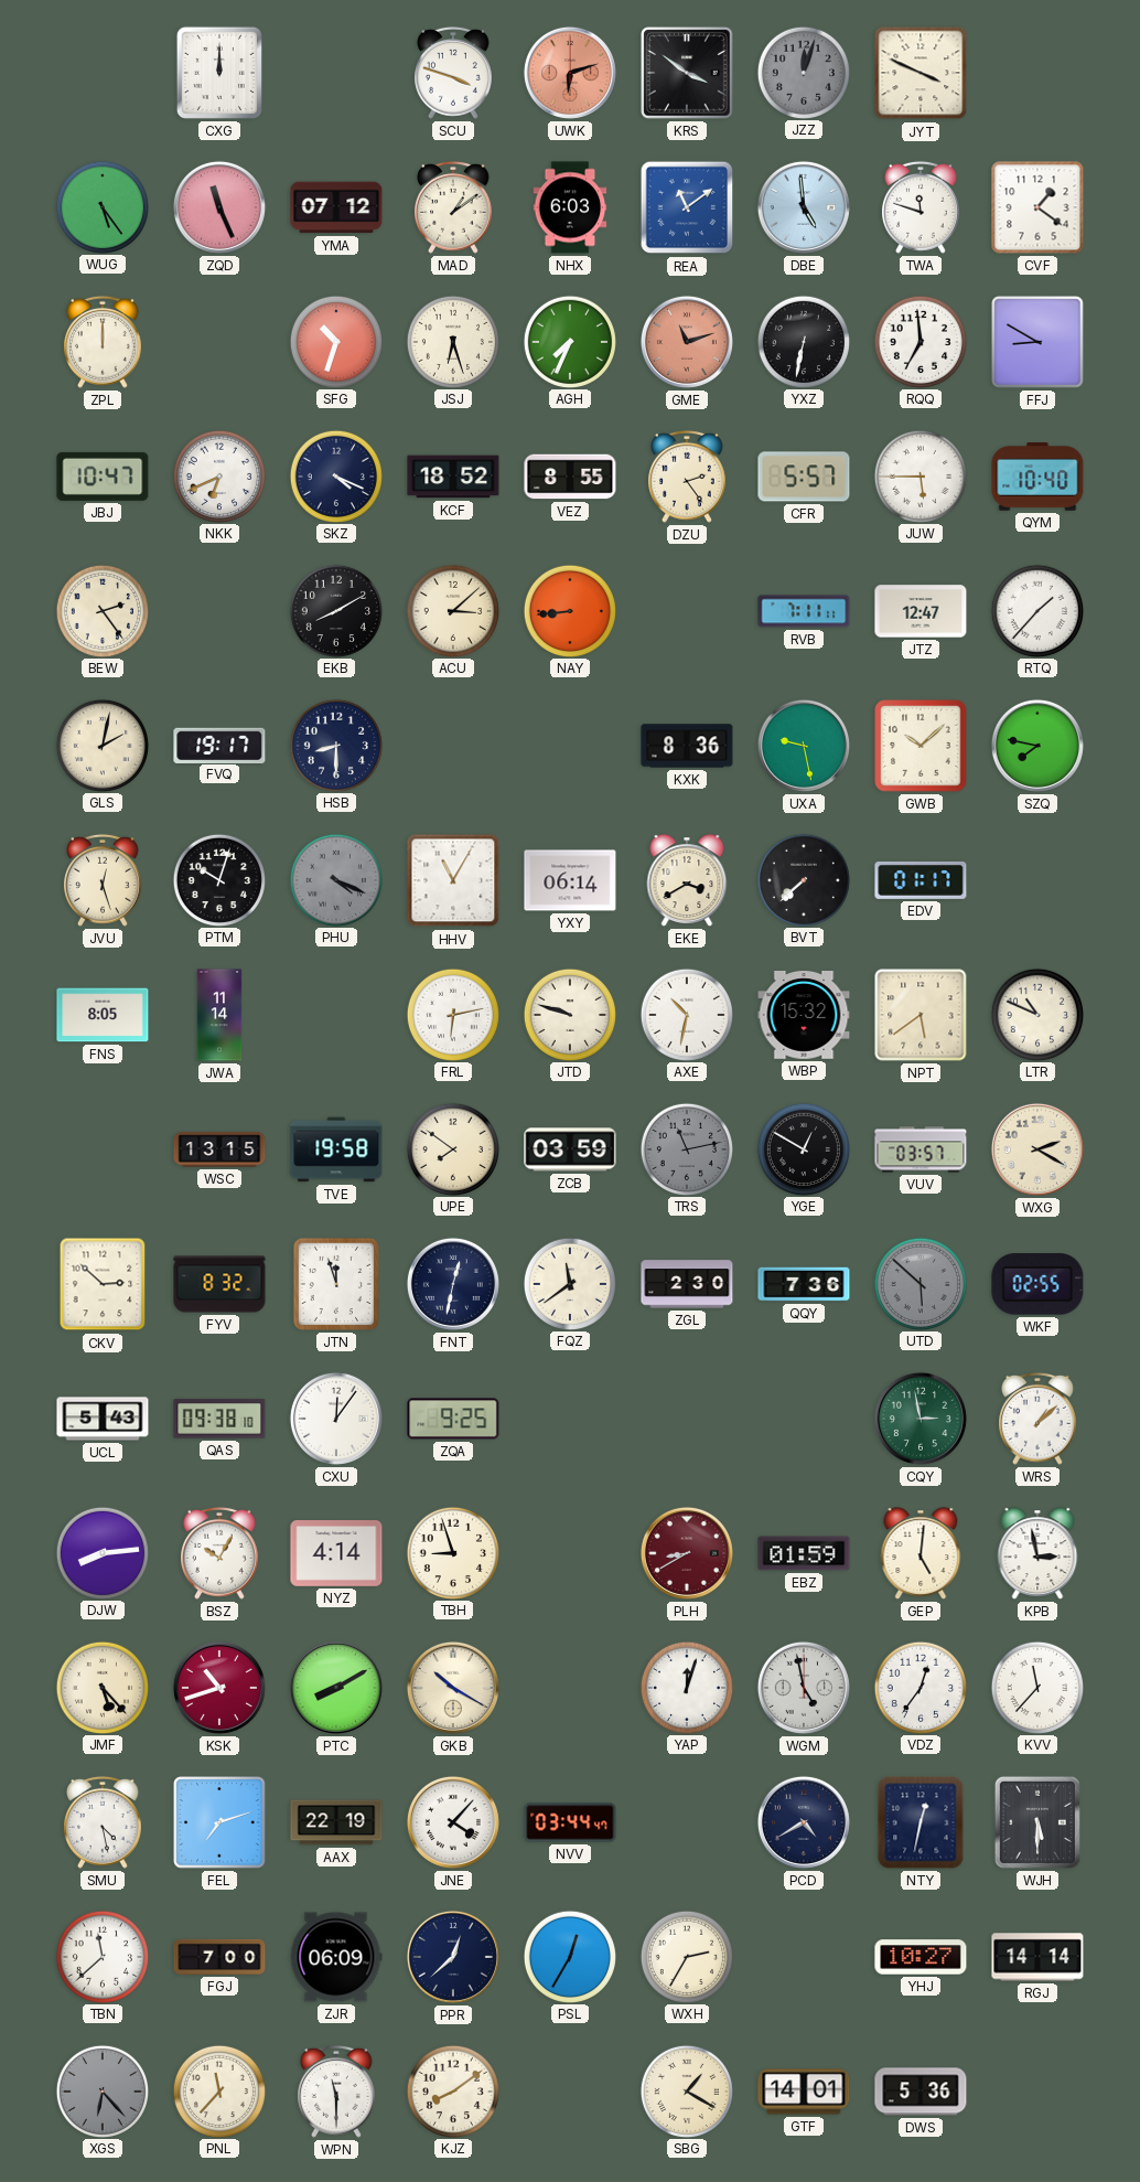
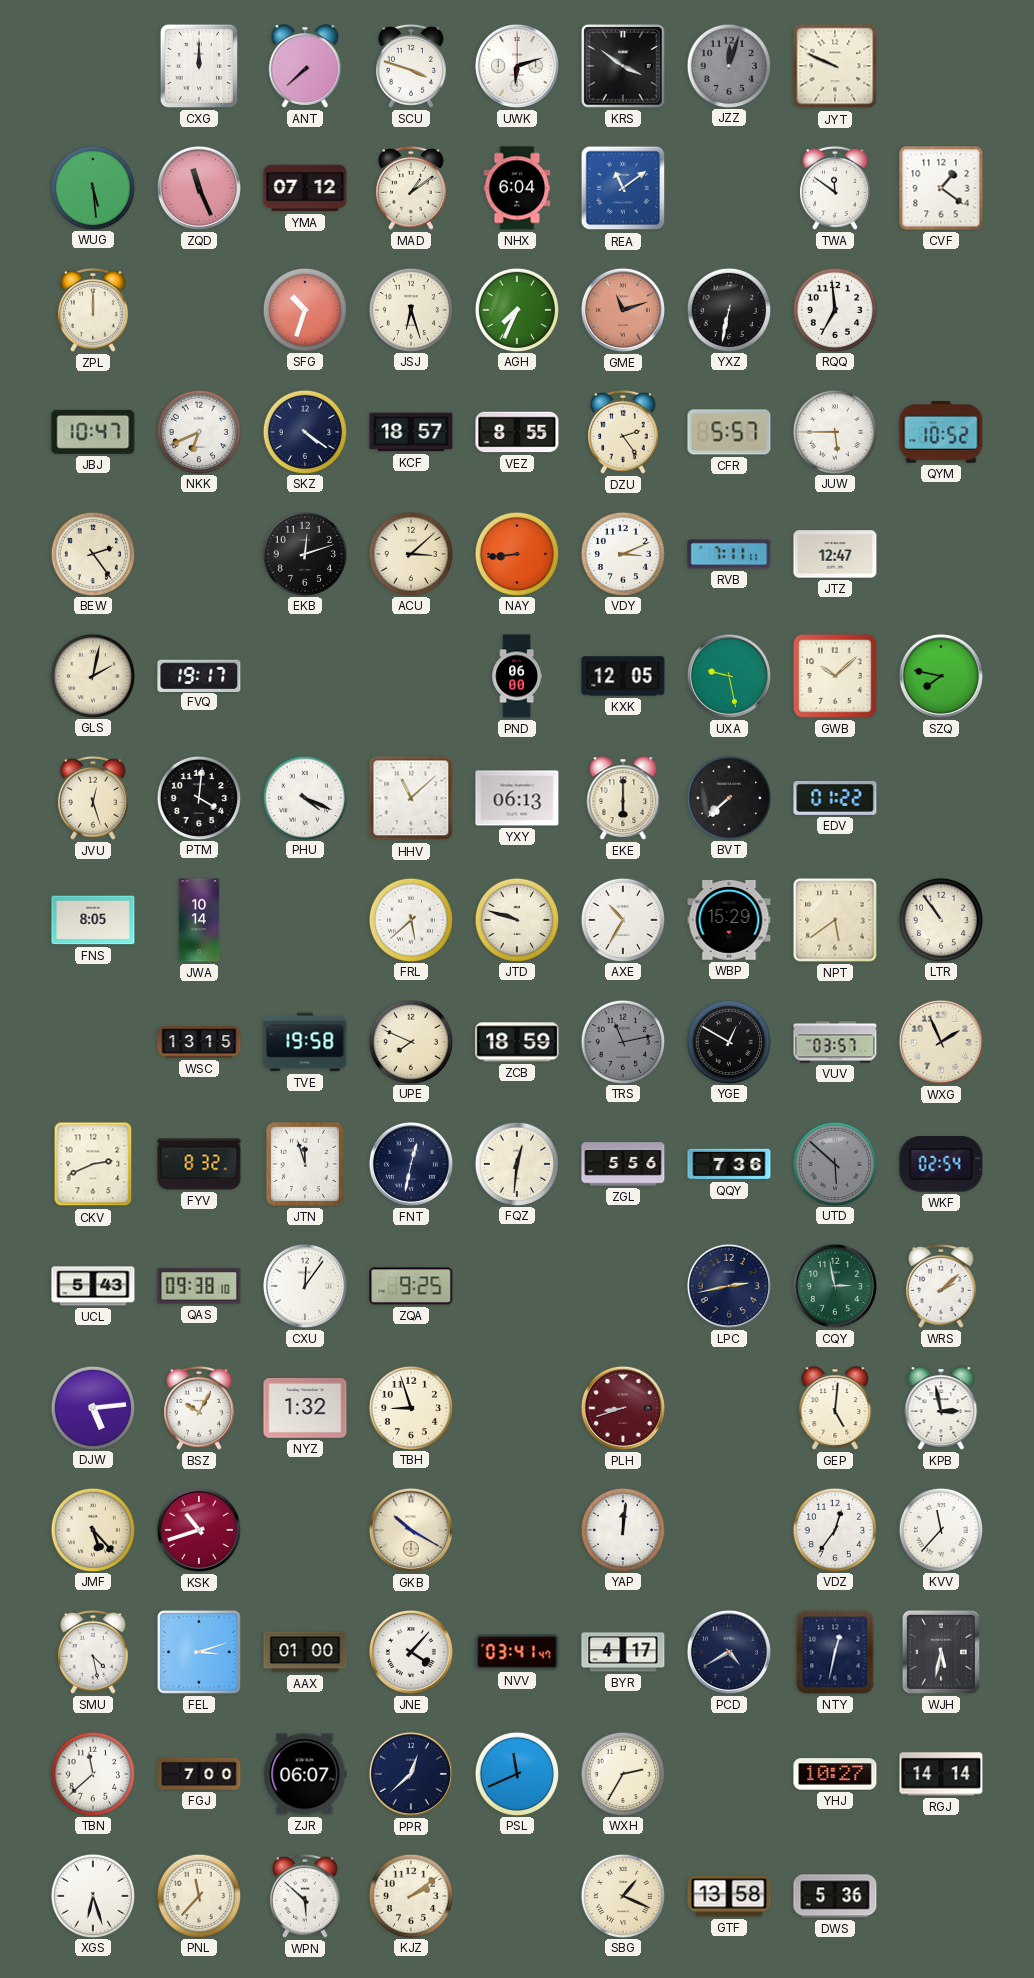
ANT: none -> 7:38 (305, 66)
UWK dial: salmon -> white (517, 66)
JYT: 3:49 -> 9:49 (835, 66)
WUG: 5:24 -> 5:29 (92, 187)
NHX: 6:03 -> 6:04 (517, 188)
DBE: 4:59 -> none (804, 207)
TWA: 11:48 -> 11:51 (836, 188)
FFJ: 8:50 -> none (1037, 342)
SKZ: 4:19 -> 4:21 (304, 431)
KCF: 18:52 -> 18:57 (411, 432)
QYM: 10:40 -> 10:52 (941, 432)
EKB: 8:10 -> 12:12 (304, 553)
VDY: none -> 3:11 (622, 553)
RTQ: 1:37 -> none (1036, 610)
HSB: 8:30 -> none (335, 745)
PND: none -> 06:00 (517, 676)
KXK: 8:36 -> 12:05 (623, 676)
PTM: 10:03 -> 4:01 (198, 797)
PHU dial: grey -> white (304, 797)
HHV: 11:05 -> 11:08 (411, 798)
YXY: 06:14 -> 06:13 (517, 798)
EKE: 3:40 -> 6:00 (623, 798)
EDV: 01:17 -> 01:22 (835, 798)
JWA: 11:14 -> 10:14 (199, 920)
FRL: 6:13 -> 5:38 (410, 919)
AXE: 10:32 -> 10:35 (622, 919)
WBP: 15:32 -> 15:29 (729, 921)
LTR: 10:49 -> 10:54 (940, 919)
UPE: 7:51 -> 7:49 (410, 1041)
ZCB: 03:59 -> 18:59 (517, 1042)
WXG: 2:20 -> 1:56 (941, 1042)
CKV: 2:52 -> 2:41 (93, 1164)
FQZ: 11:39 -> 12:31 (516, 1163)
ZGL: 2:30 -> 5:56 (623, 1164)
WKF: 02:55 -> 02:54 (941, 1164)
LPC: none -> 2:43 (729, 1286)
WRS: 1:08 -> 2:08 (942, 1286)
DJW: 8:14 -> 5:14 (92, 1407)
NYZ: 4:14 -> 1:32 (305, 1409)
PLH: 8:40 -> 8:42 (623, 1408)
EBZ: 01:59 -> none (804, 1553)
PTC: 8:10 -> none (336, 1688)
YAP: 12:03 -> 12:01 (622, 1529)
WGM: 4:58 -> none (804, 1688)
FEL: 7:12 -> 3:12 (199, 1652)
AAX: 22:19 -> 01:00 (305, 1652)
NVV: 03:44 -> 03:41 (517, 1652)
BYR: none -> 4:17 (623, 1652)
WJH: 5:30 -> 5:32 (941, 1652)
ZJR: 06:09 -> 06:07 (305, 1774)
PSL: 12:35 -> 11:41 (516, 1773)
XGS: 6:23 -> 6:27 (92, 1895)
XGS dial: grey -> white (92, 1895)
WPN: 11:30 -> 5:52 (306, 1896)
KJZ: 8:09 -> 2:09 (410, 1895)
SBG: 1:20 -> 1:19 (622, 1895)
GTF: 14:01 -> 13:58 (729, 1896)
